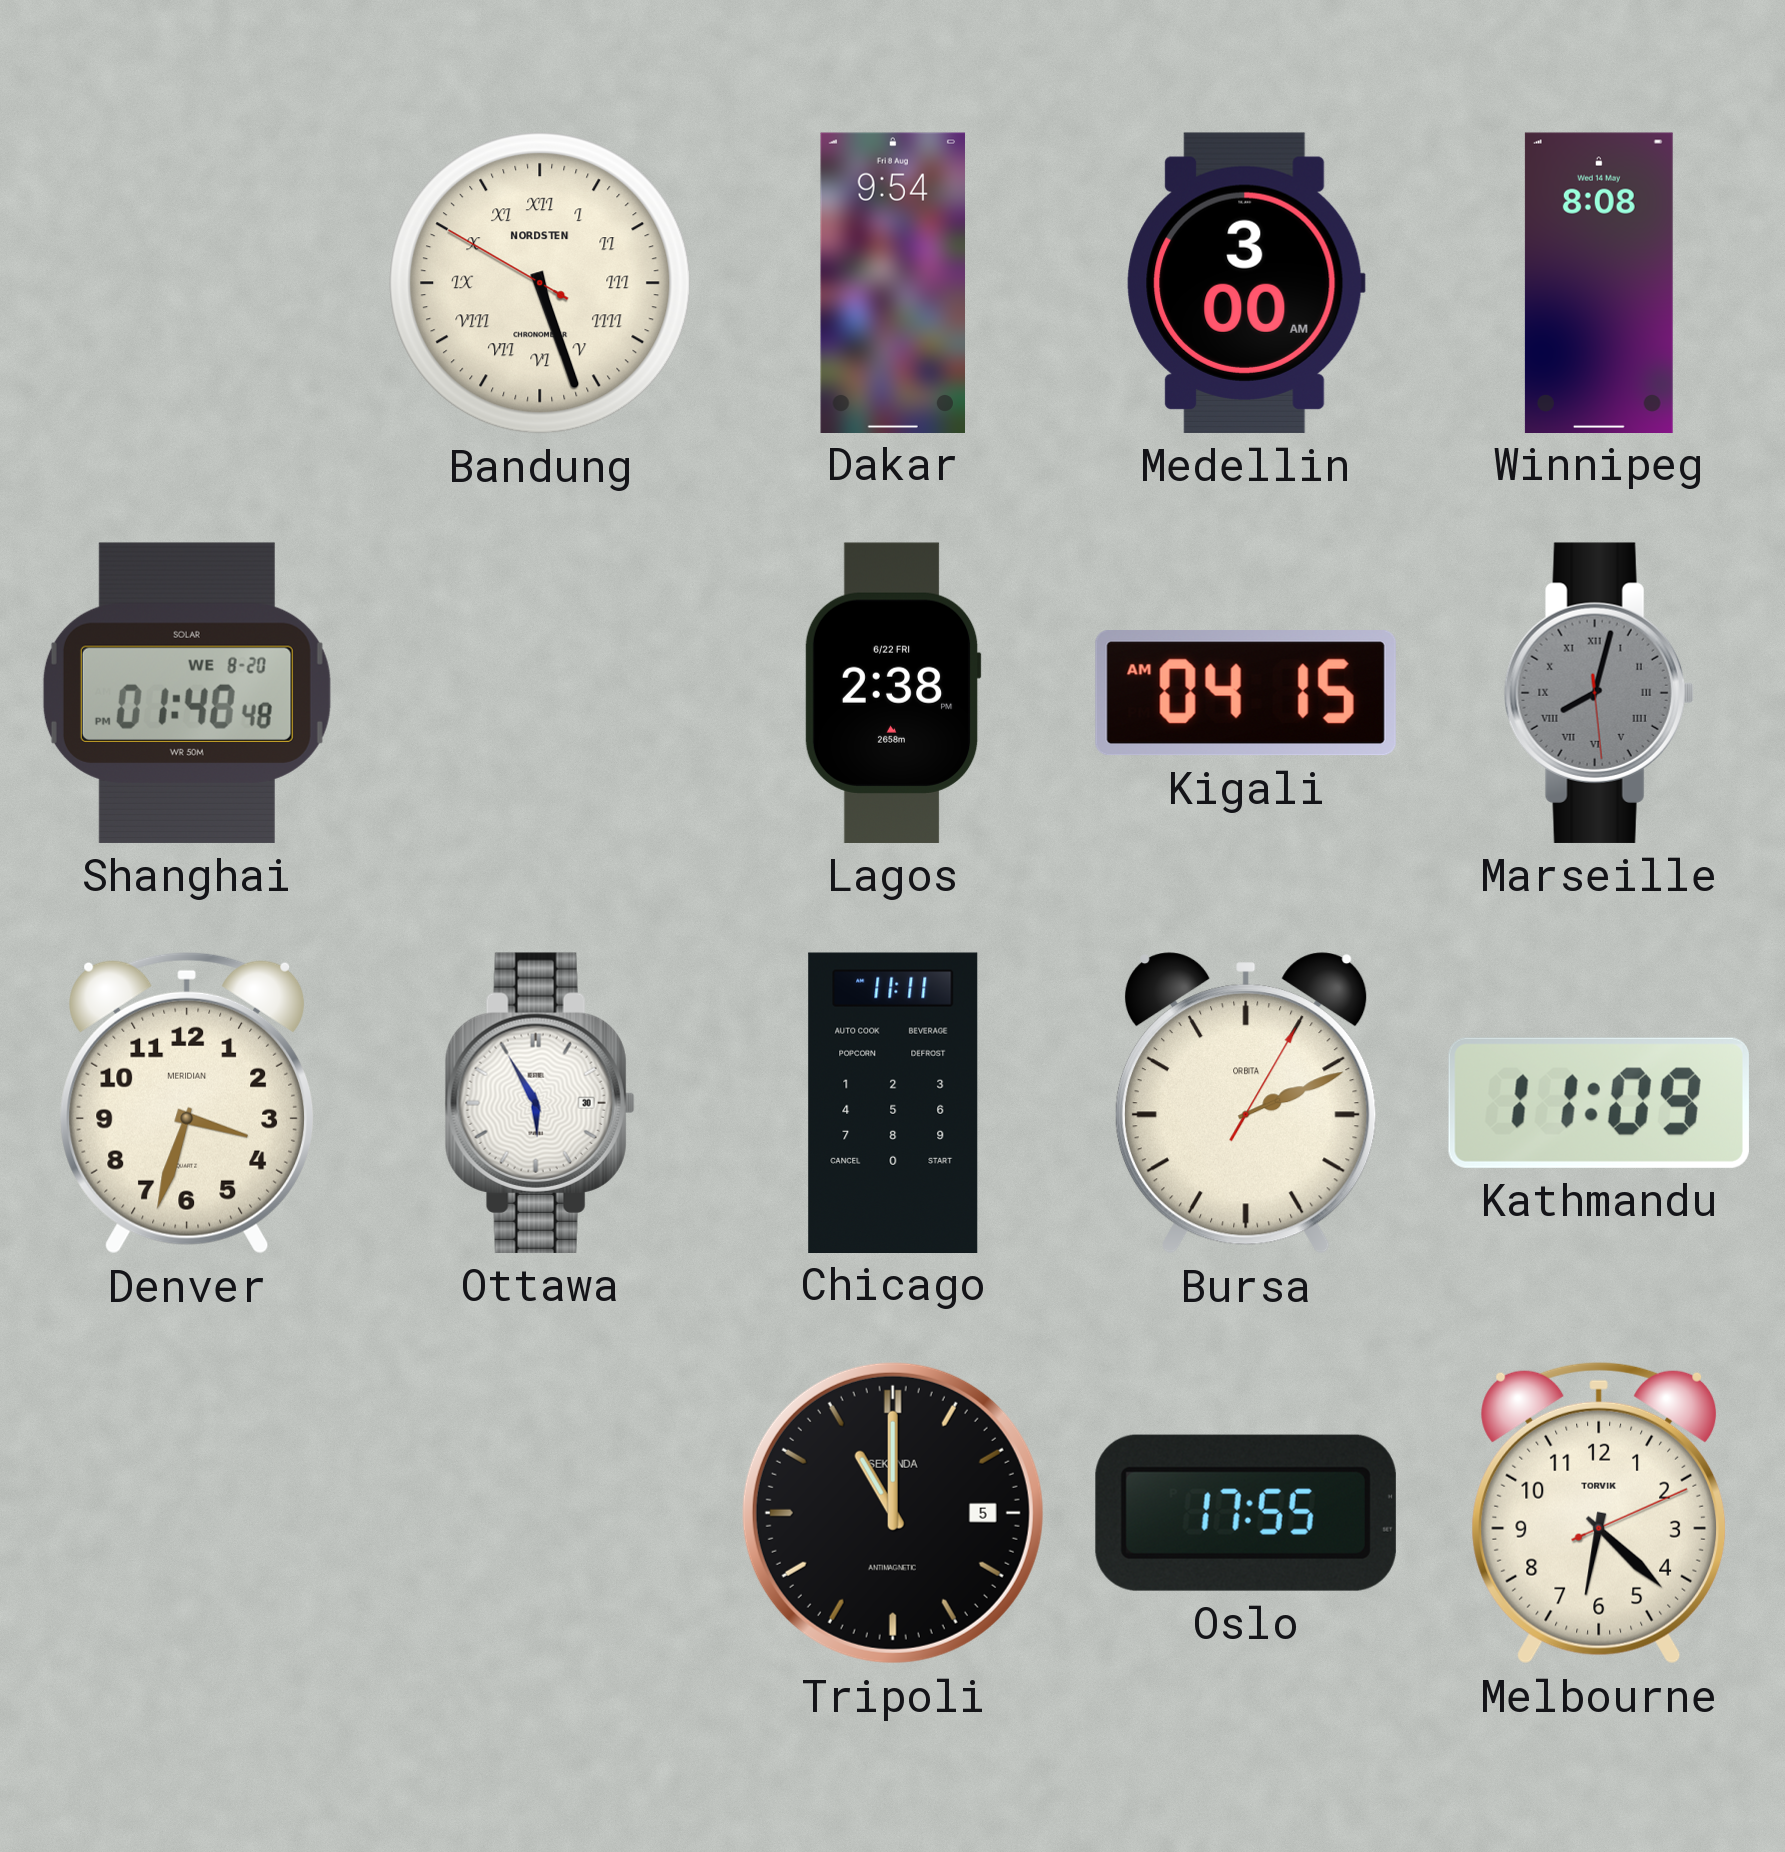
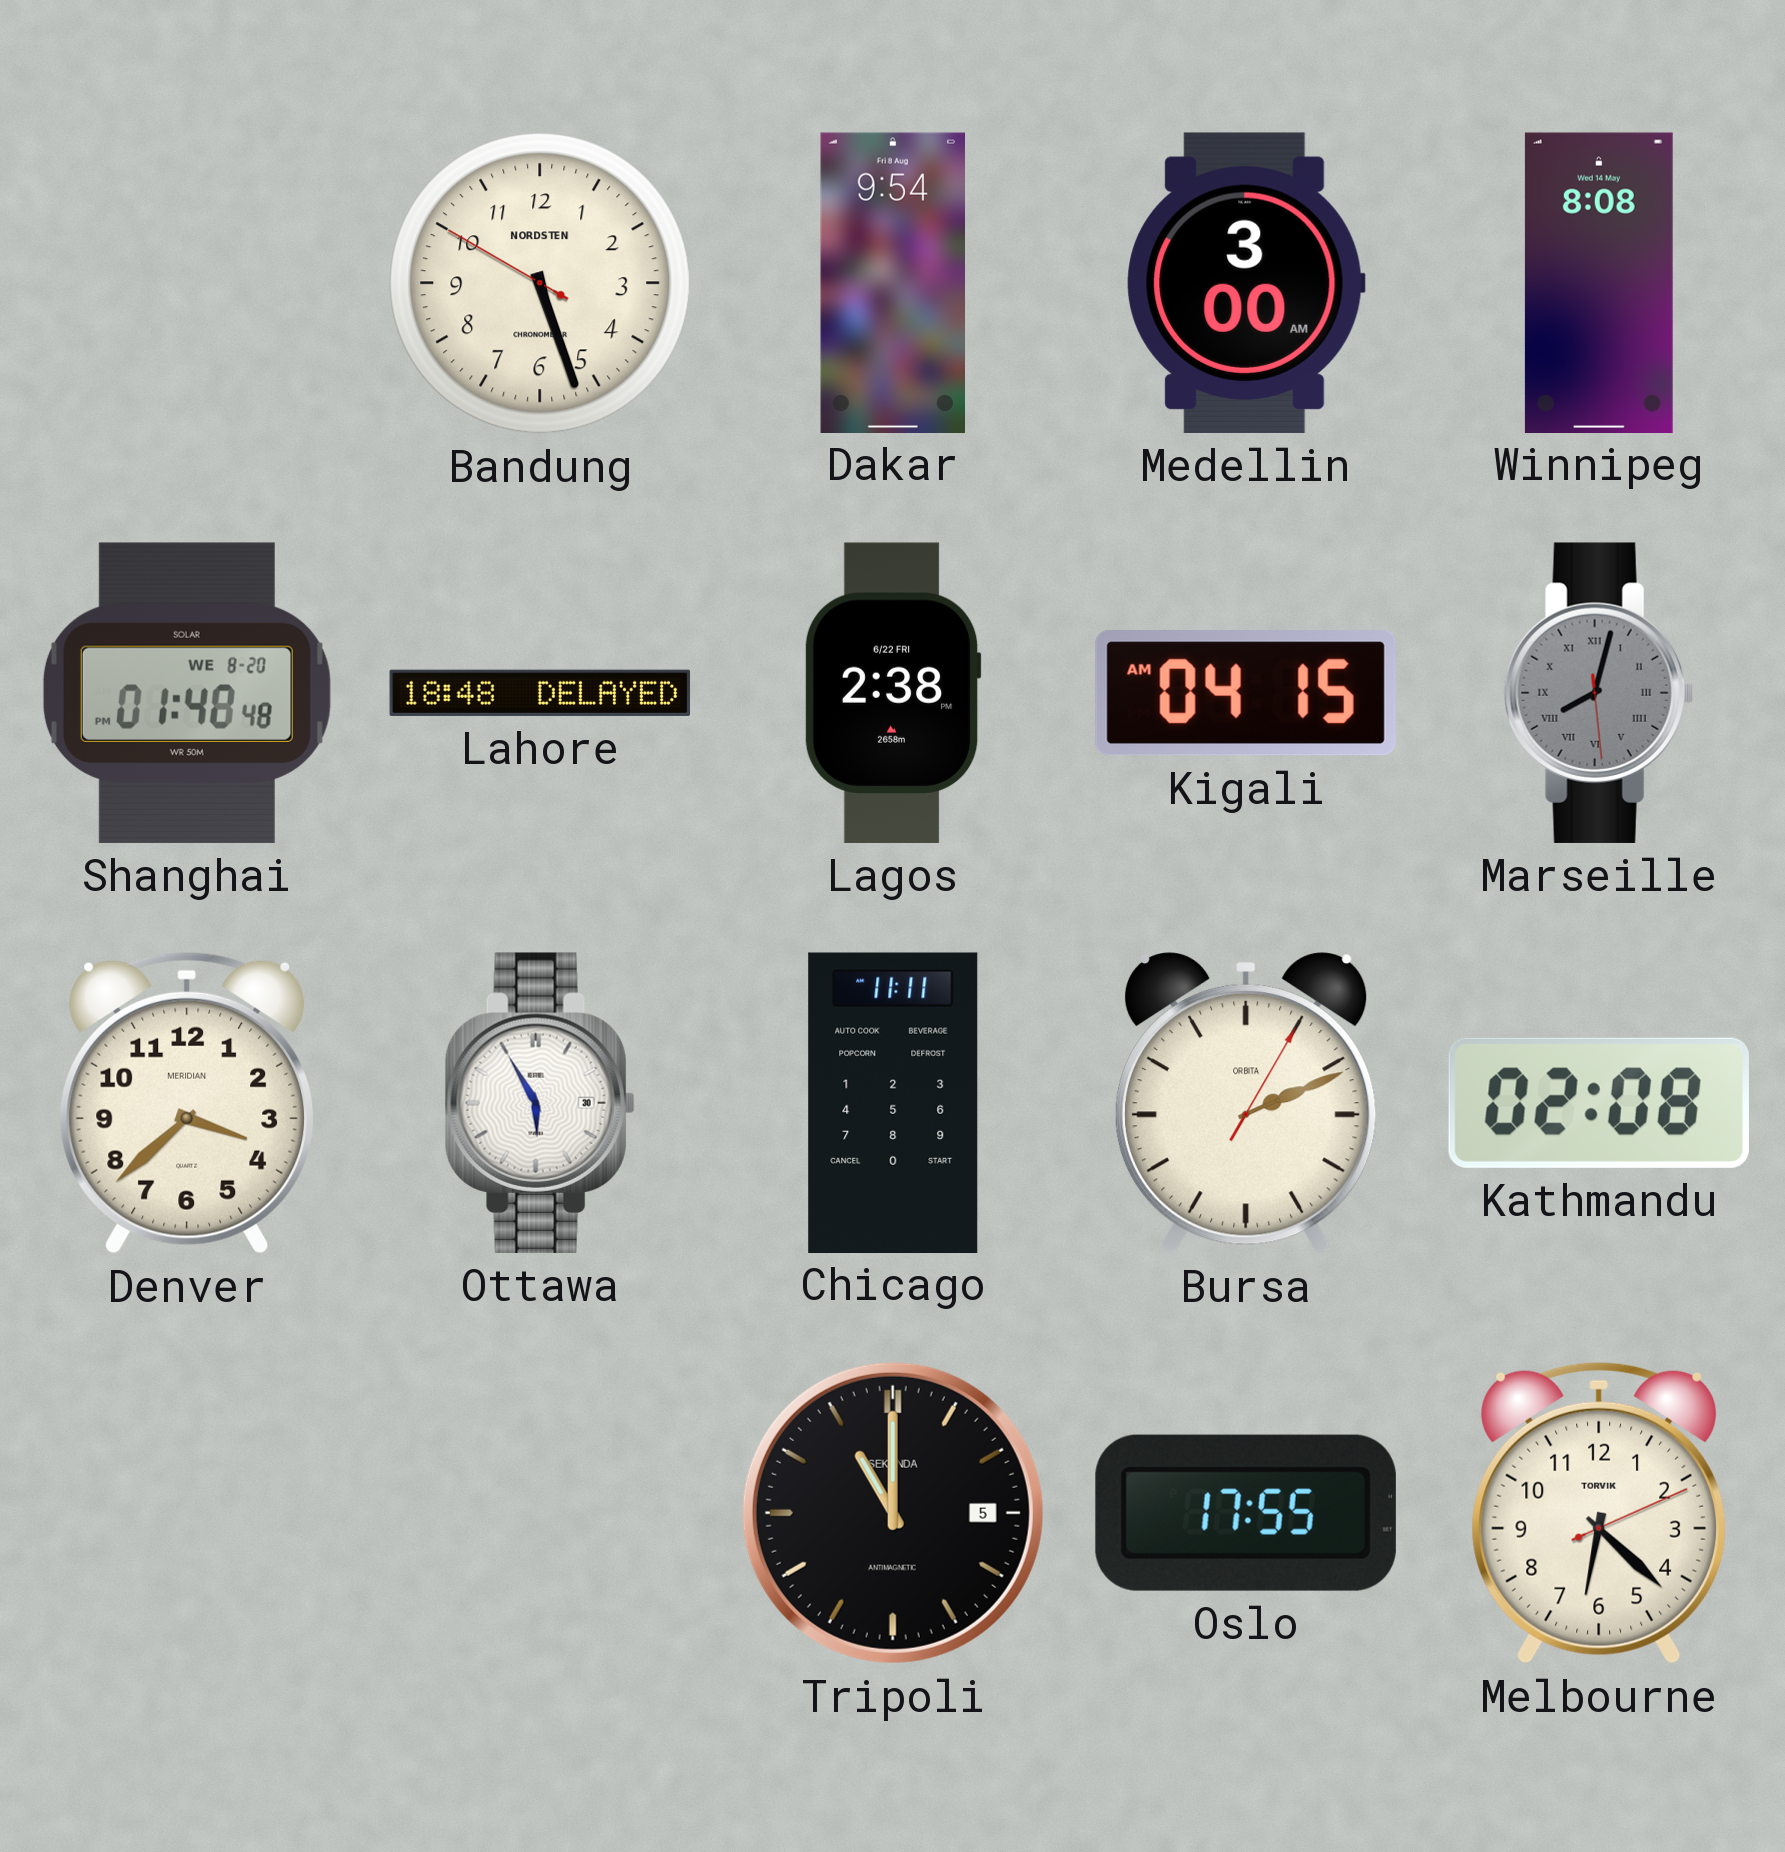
Bandung numerals: Roman -> Arabic (540, 283)
Lahore: none -> 18:48 (540, 693)
Denver: 3:33 -> 3:38 (187, 1103)
Kathmandu: 11:09 -> 02:08 (1599, 1103)
